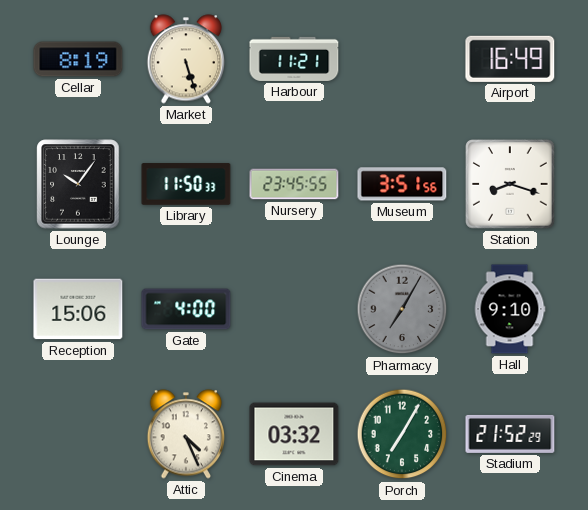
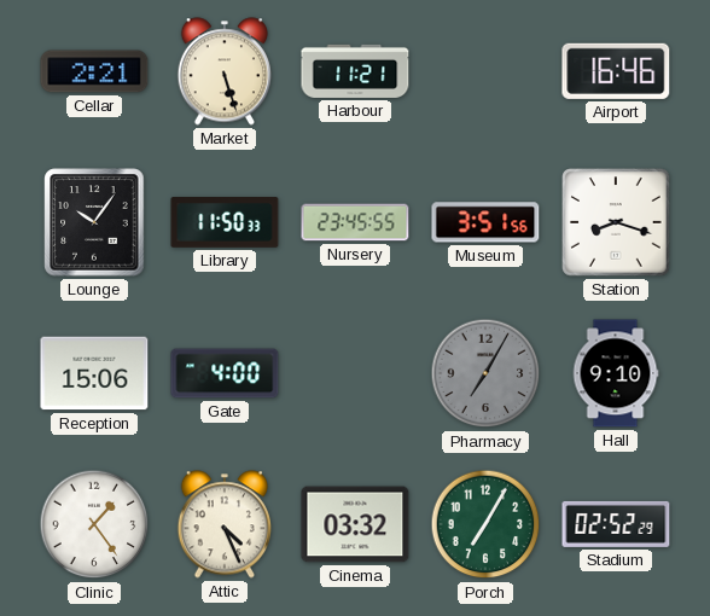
Cellar: 8:19 -> 2:21 (94, 71)
Airport: 16:49 -> 16:46 (616, 71)
Clinic: none -> 1:24 (94, 524)
Stadium: 21:52 -> 02:52 (616, 524)
